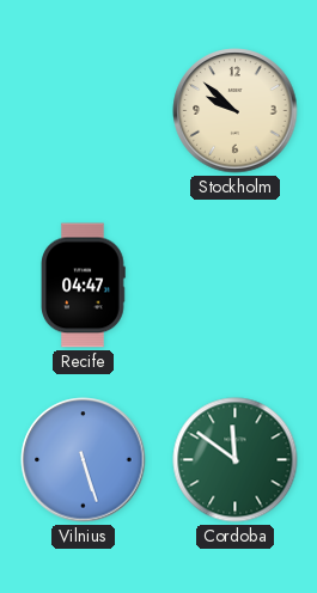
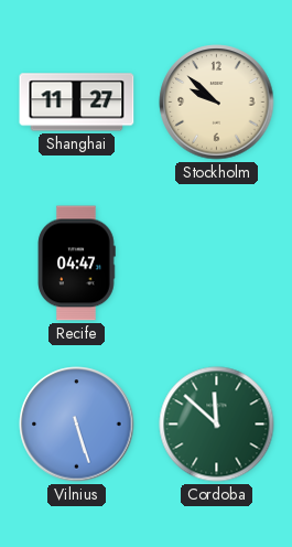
Shanghai: none -> 11:27 (77, 103)
Cordoba: 11:51 -> 11:52 (217, 425)
